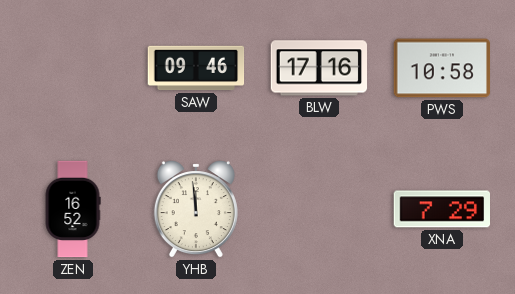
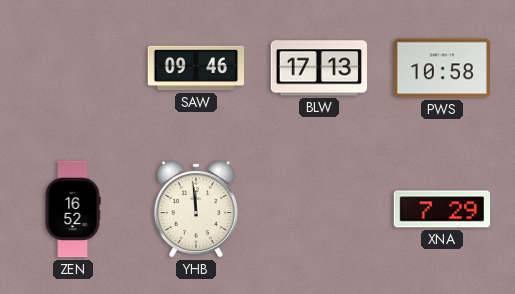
BLW: 17:16 -> 17:13 (319, 68)
